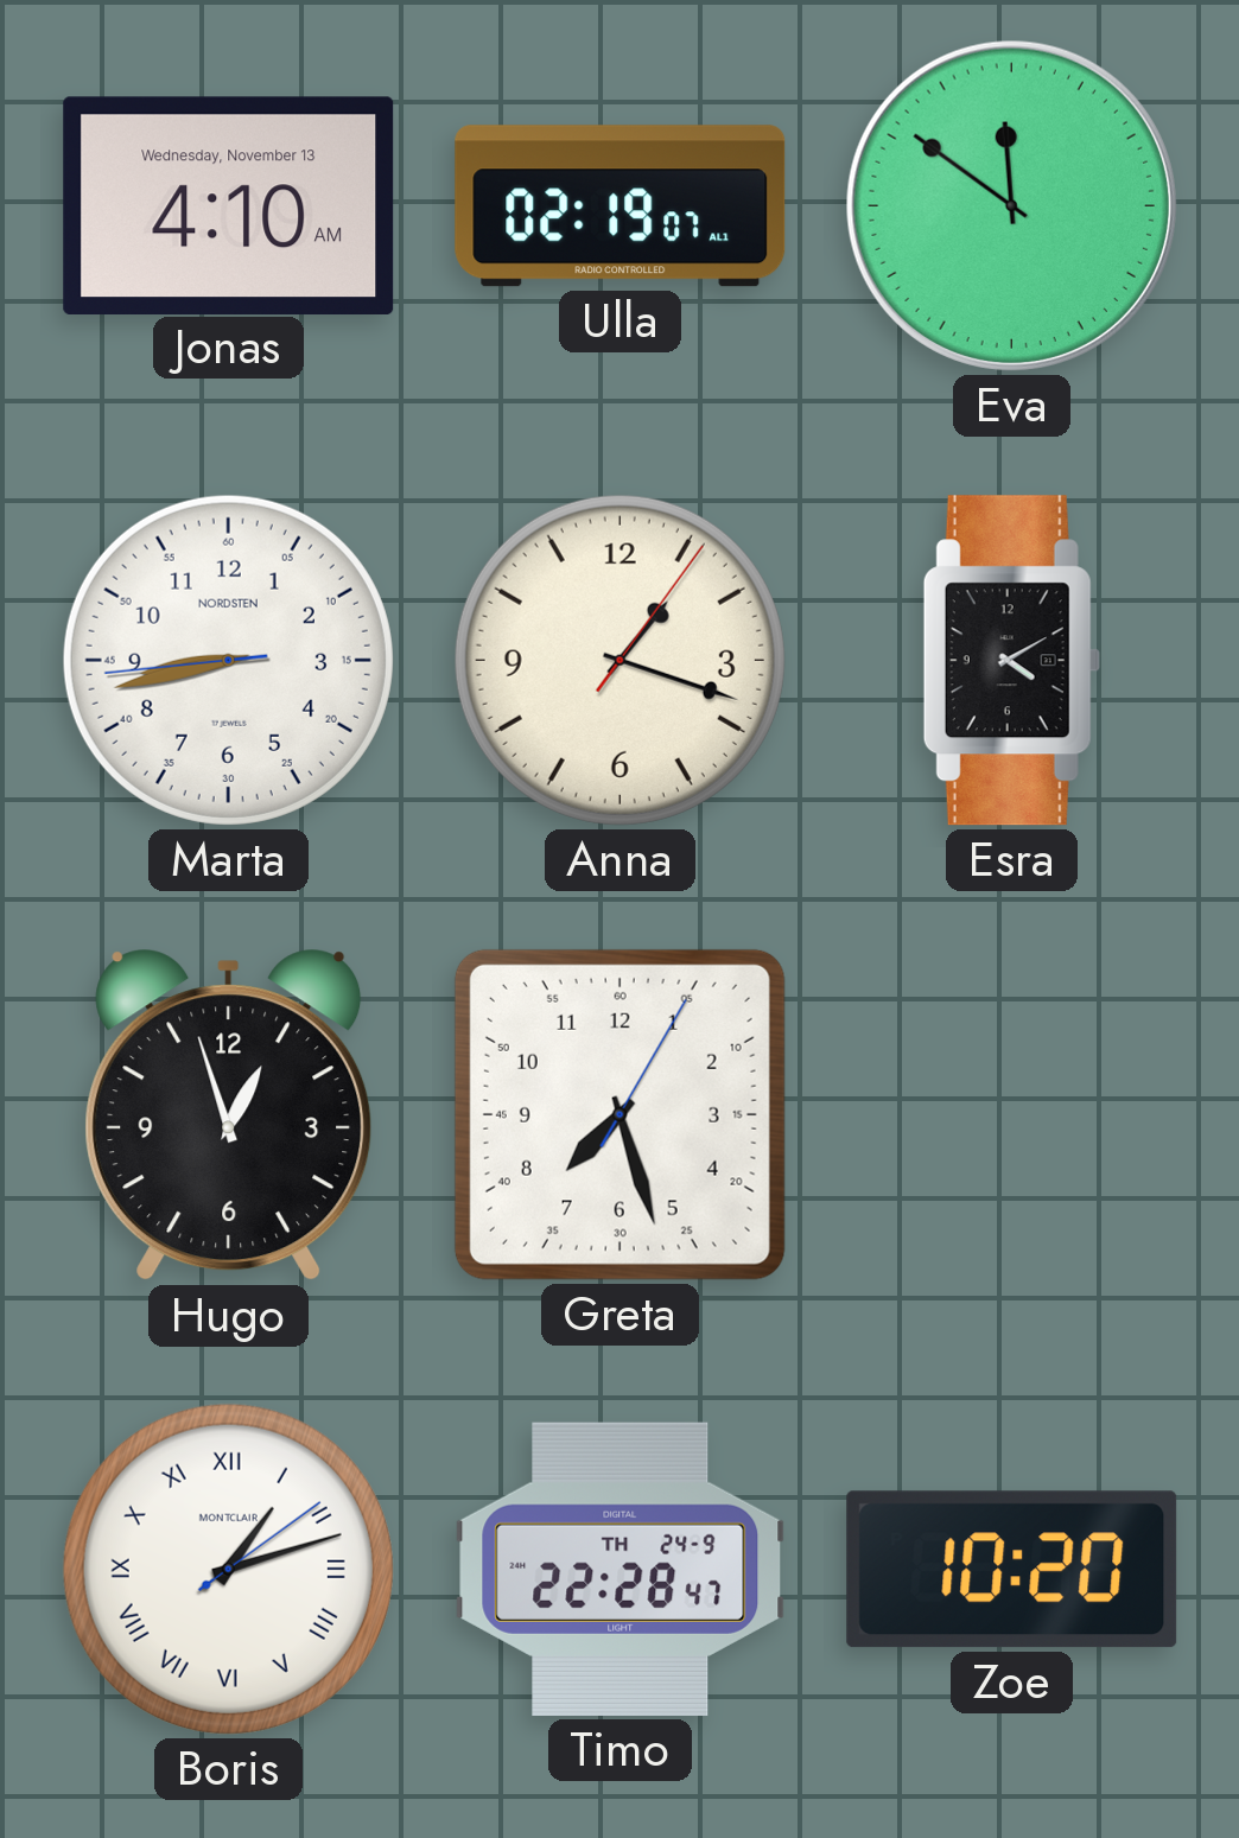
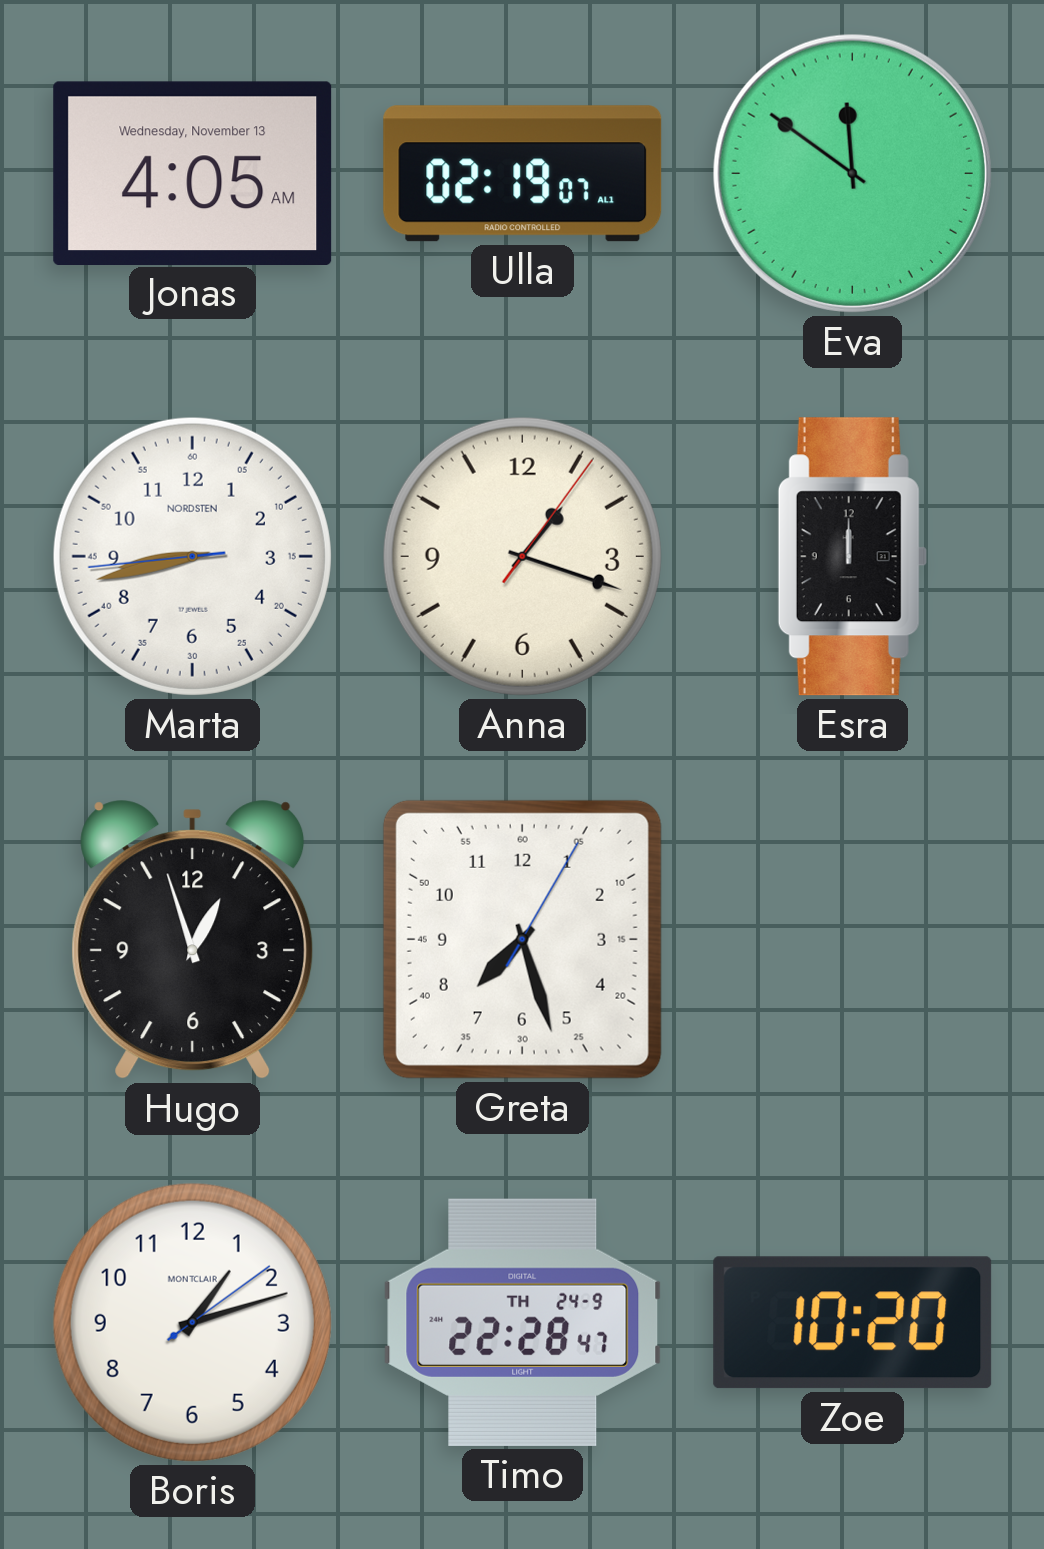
Jonas: 4:10 -> 4:05 (193, 173)
Esra: 4:10 -> 12:00 (852, 557)
Boris numerals: Roman -> Arabic (192, 1322)
